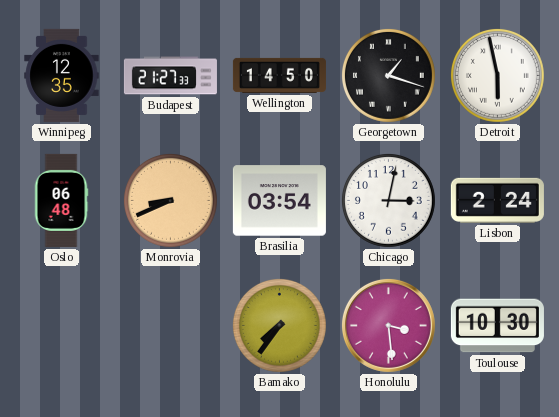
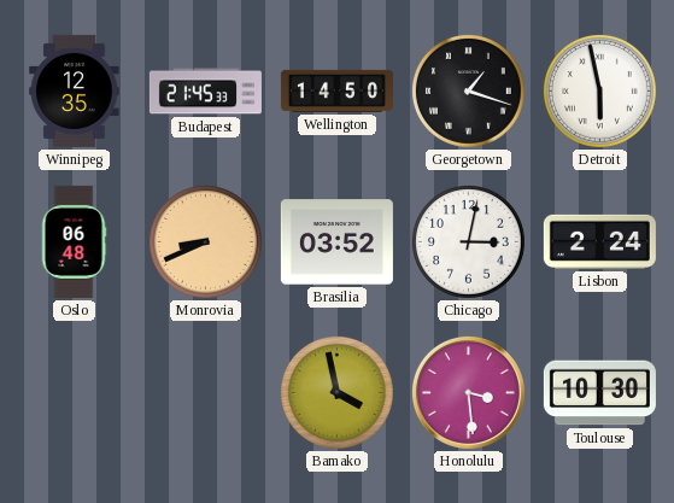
Budapest: 21:27 -> 21:45 (205, 92)
Brasilia: 03:54 -> 03:52 (336, 242)
Bamako: 7:36 -> 3:58 (336, 392)
